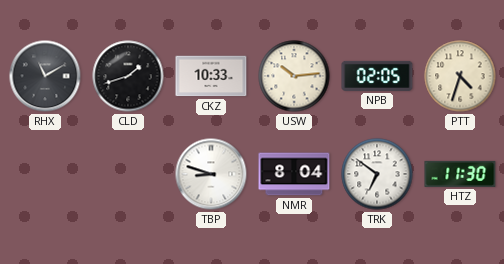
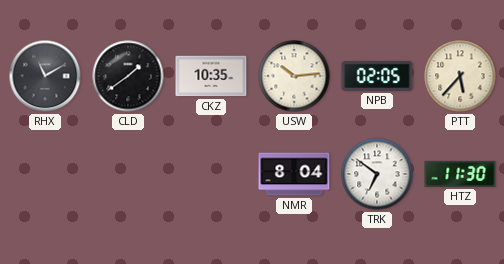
CLD: 1:42 -> 1:39 (128, 76)
CKZ: 10:33 -> 10:35 (211, 76)
PTT: 4:33 -> 5:37 (460, 76)
TBP: 8:48 -> none (211, 174)
